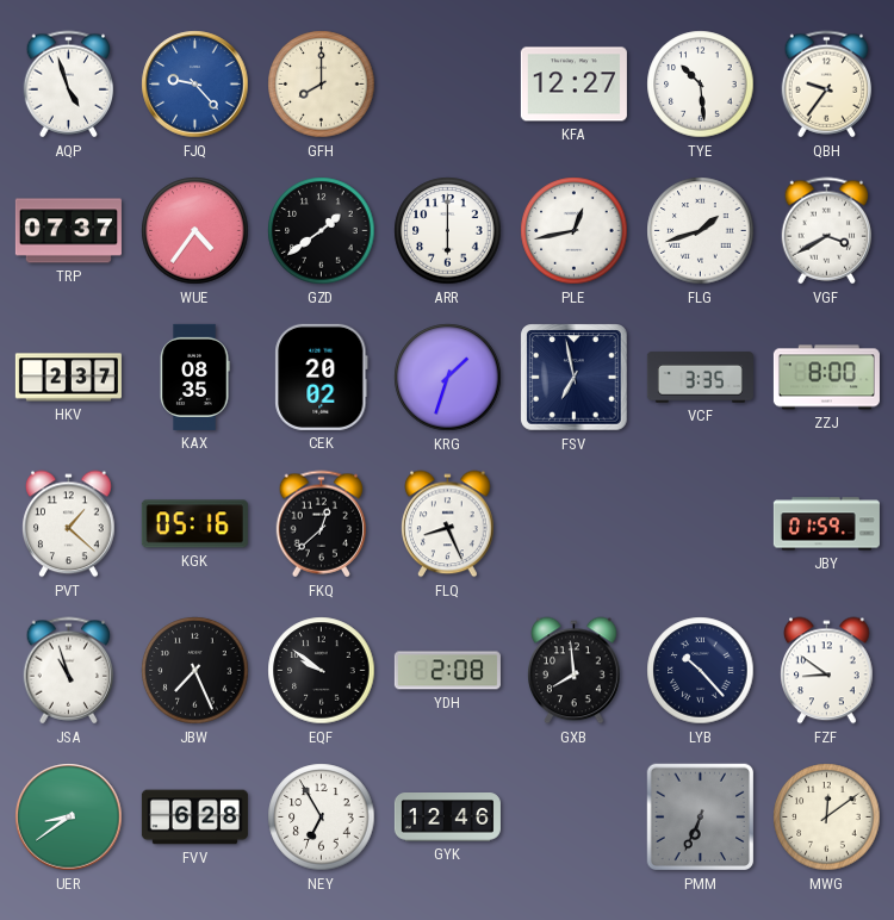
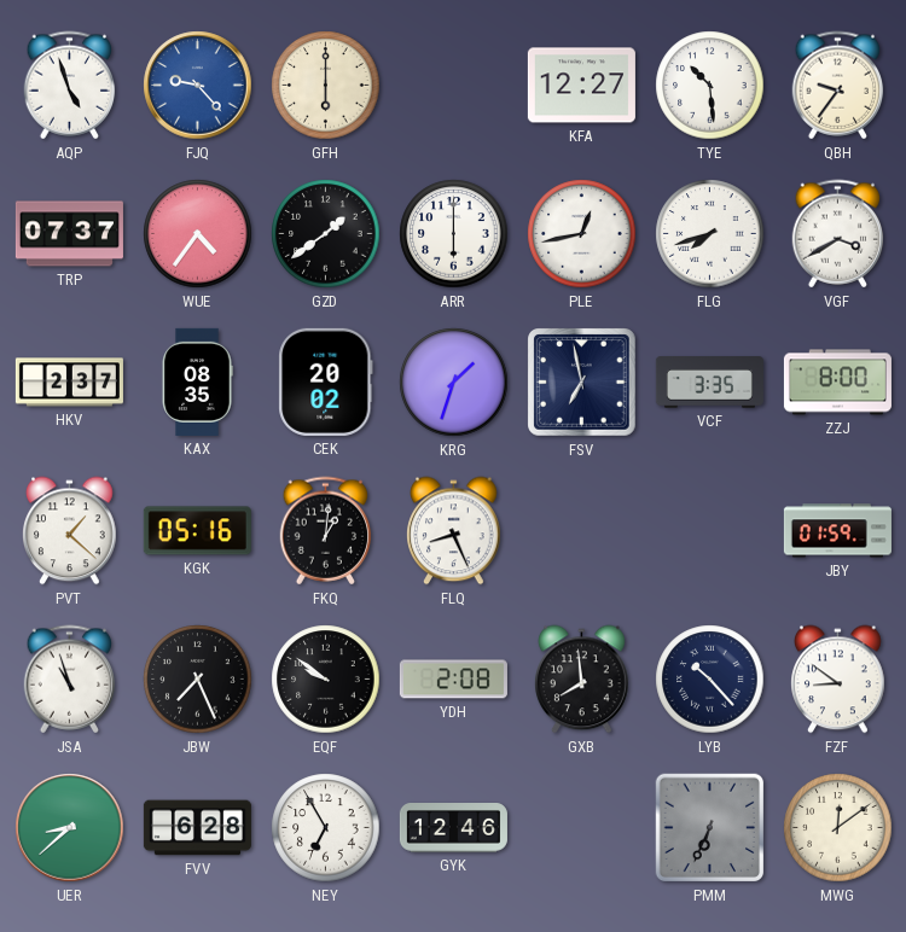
GFH: 8:00 -> 6:00 (326, 86)
FLG: 1:42 -> 7:42 (710, 234)
FKQ: 12:38 -> 1:01 (326, 531)
UER: 8:39 -> 8:38 (70, 828)
